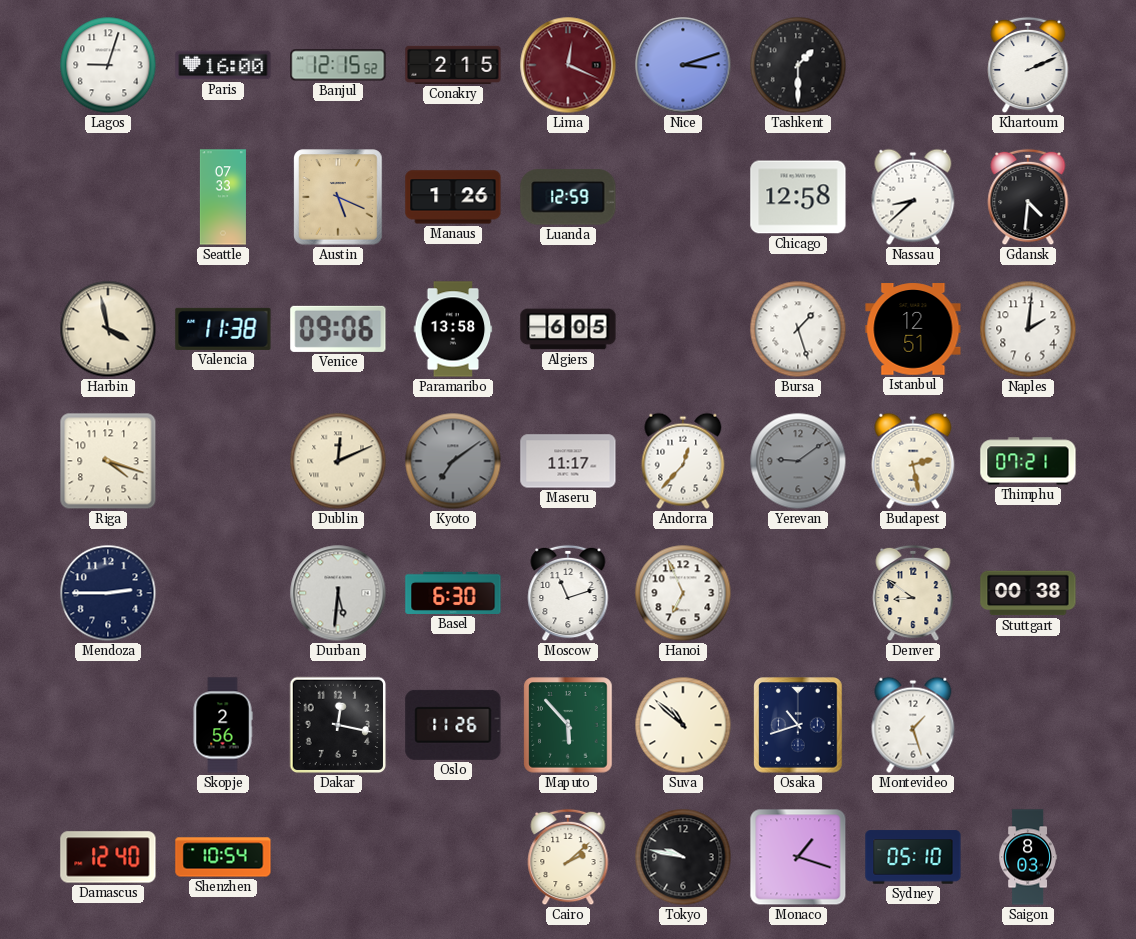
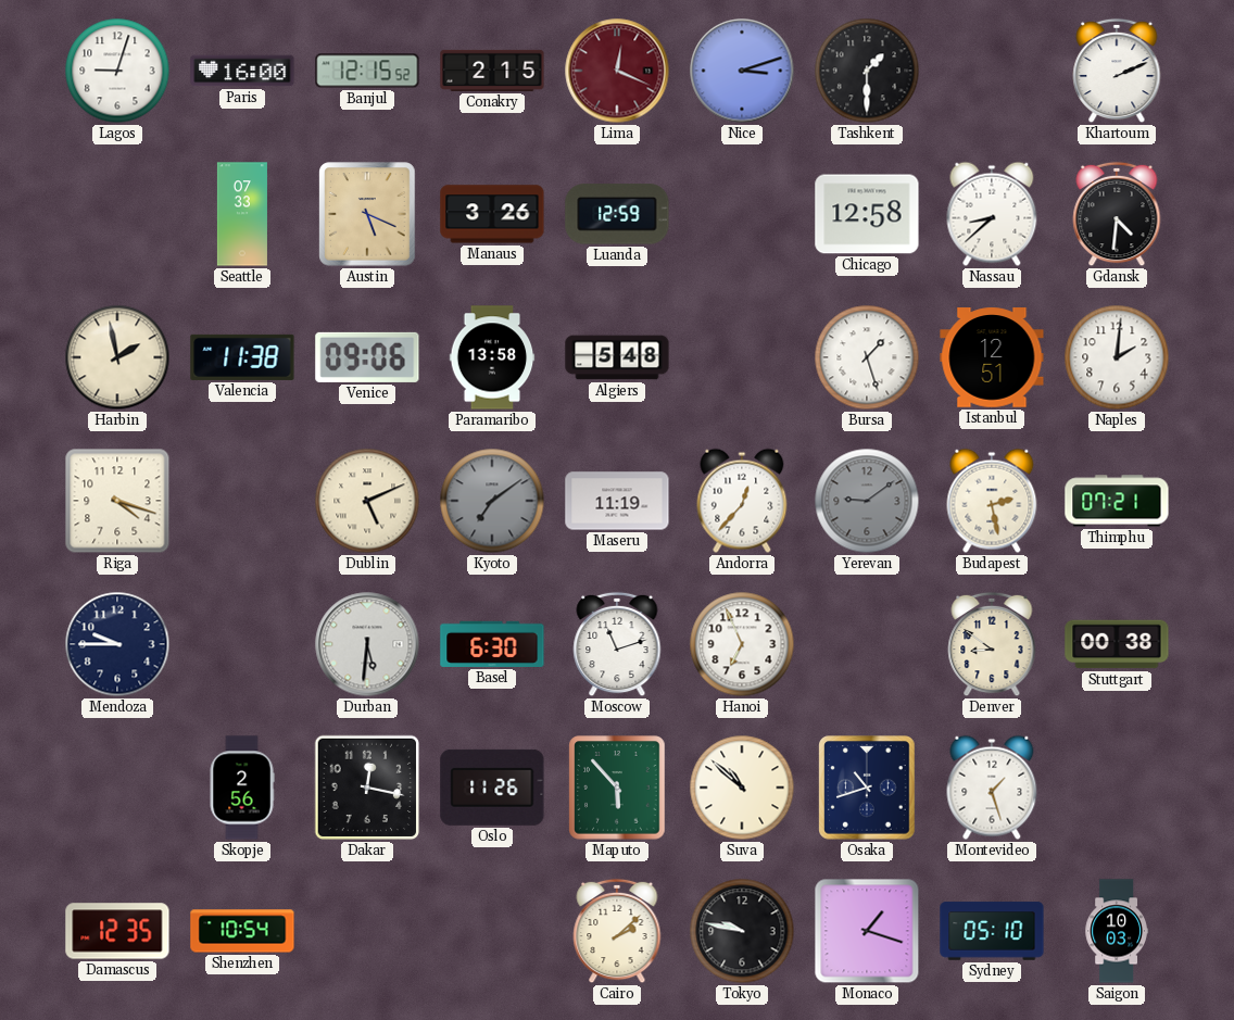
Manaus: 1:26 -> 3:26 (492, 214)
Harbin: 3:58 -> 1:58 (117, 357)
Algiers: 6:05 -> 5:48 (617, 357)
Dublin: 12:11 -> 5:11 (367, 501)
Maseru: 11:17 -> 11:19 (617, 501)
Mendoza: 2:45 -> 9:45 (117, 644)
Damascus: 12:40 -> 12:35 (117, 931)
Saigon: 8:03 -> 10:03 (1117, 931)
